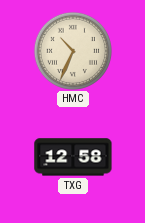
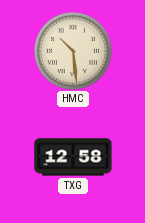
HMC: 10:34 -> 10:29 (73, 51)
